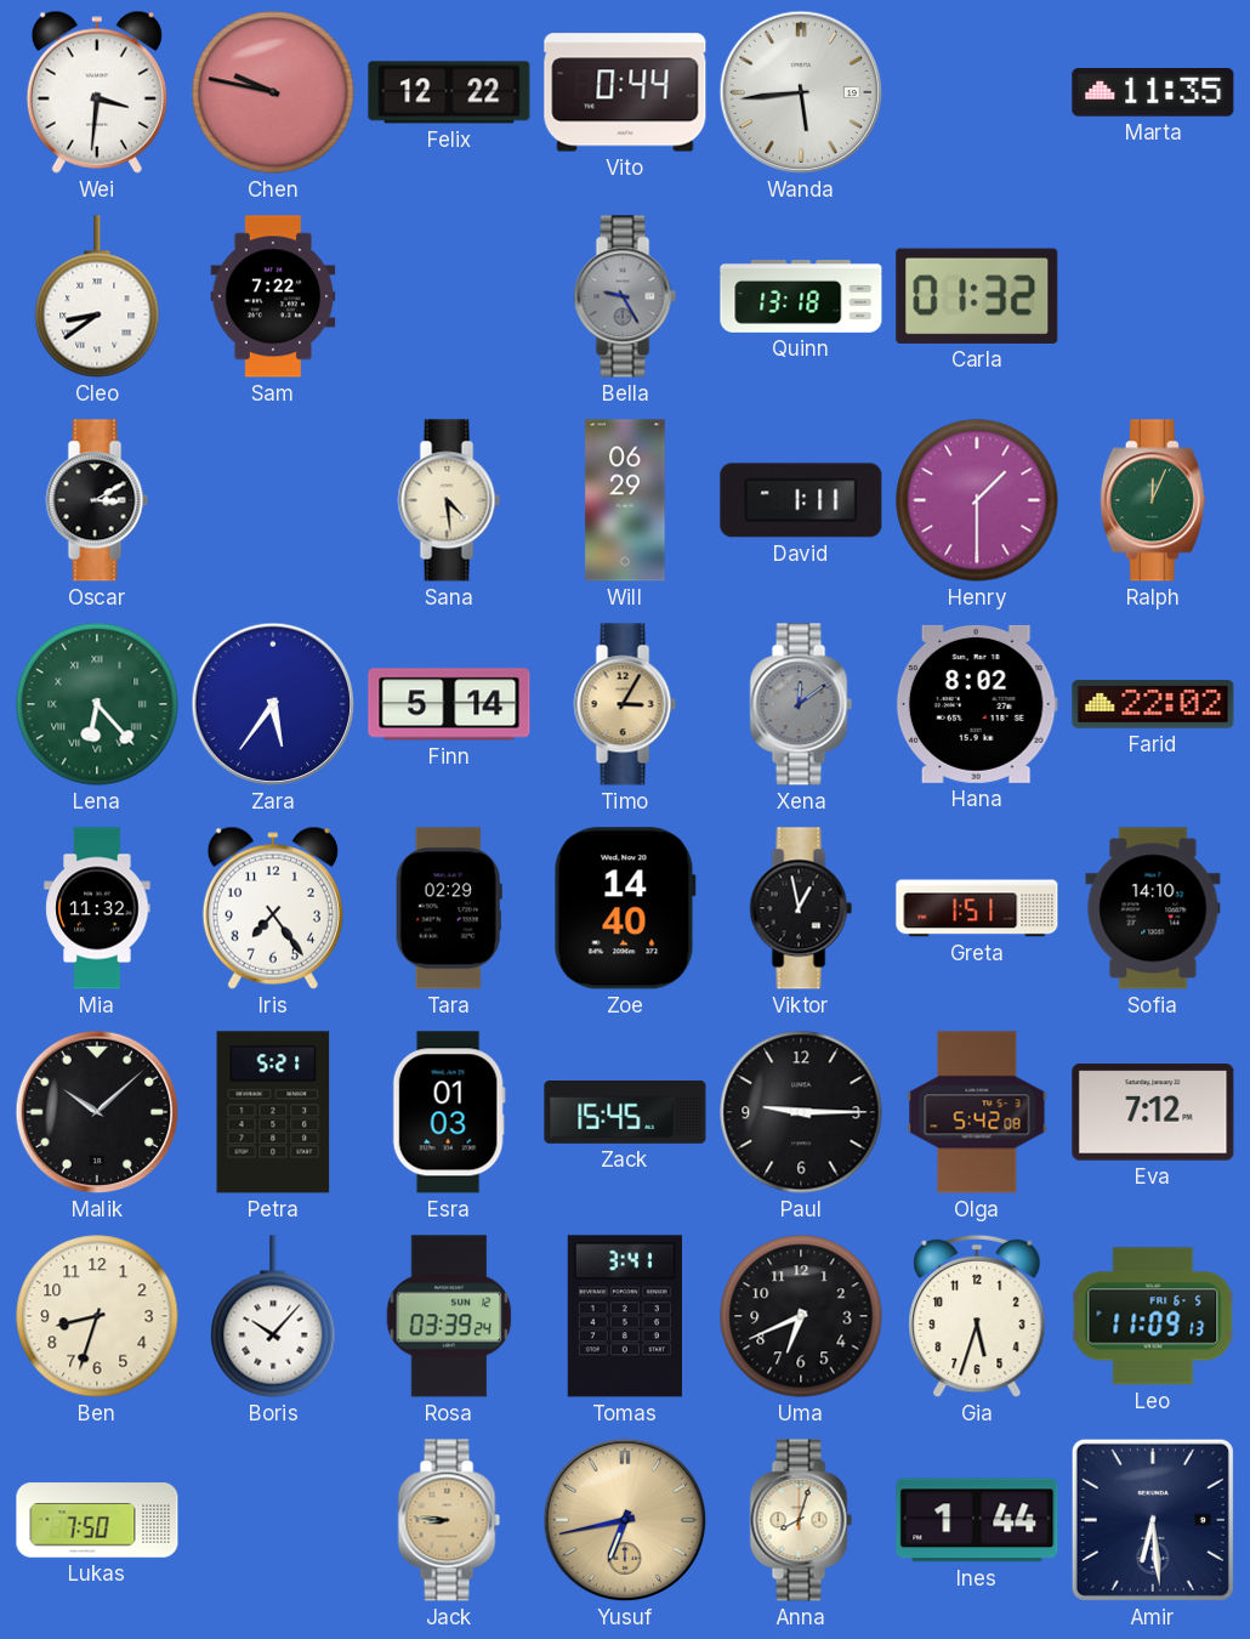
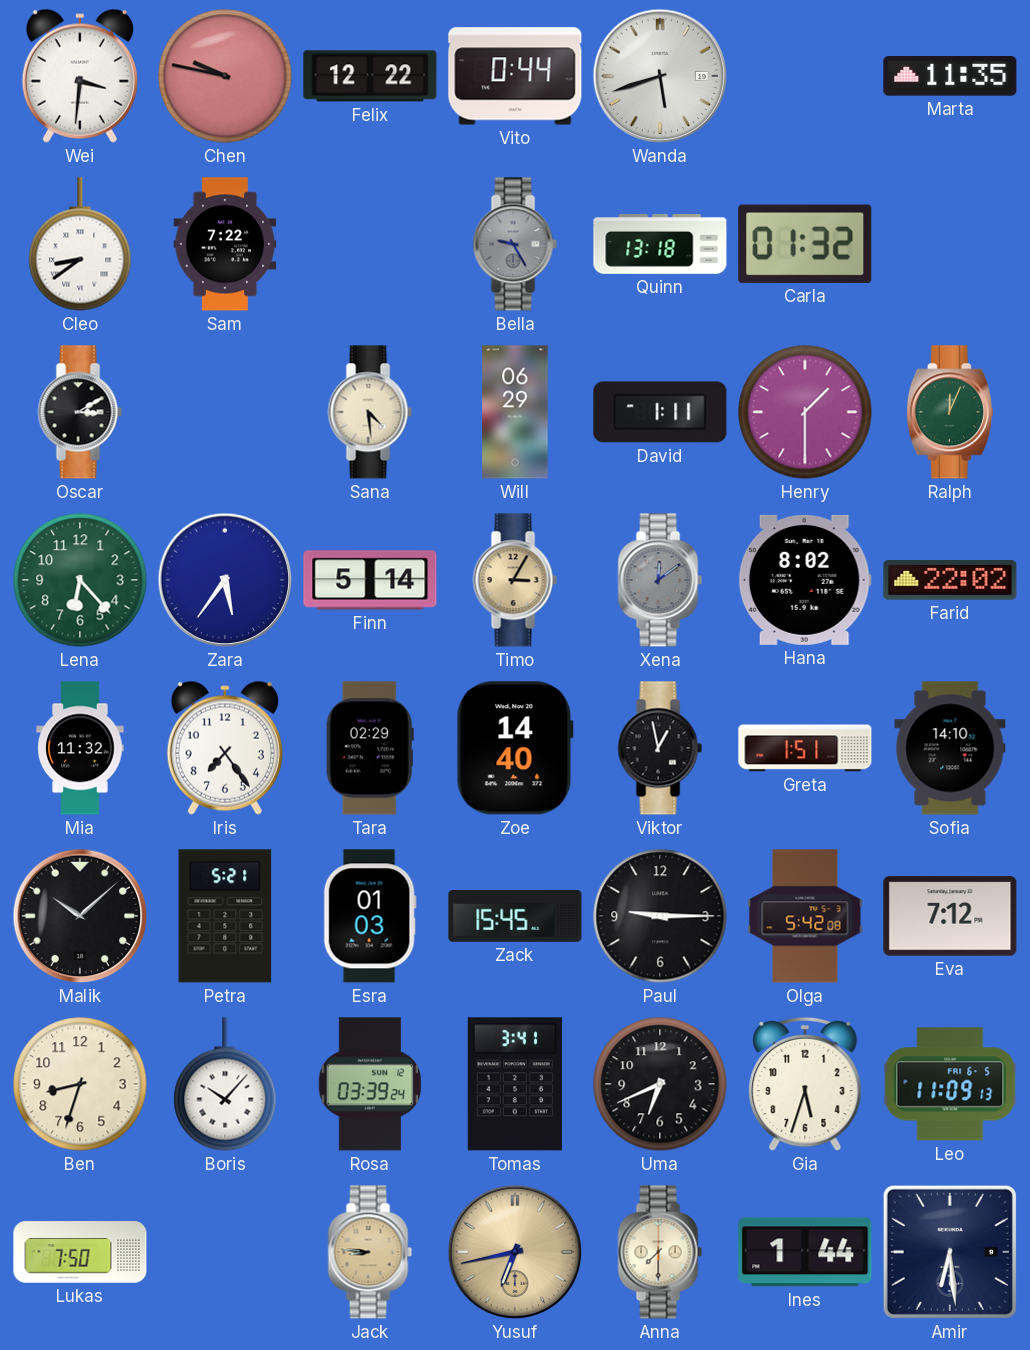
Wanda: 5:44 -> 5:42 (660, 76)
Lena numerals: Roman -> Arabic (80, 580)
Anna: 8:03 -> 7:30 (660, 1252)
